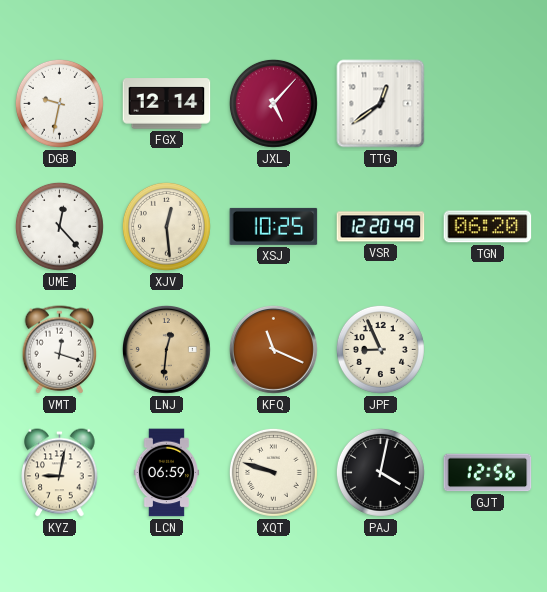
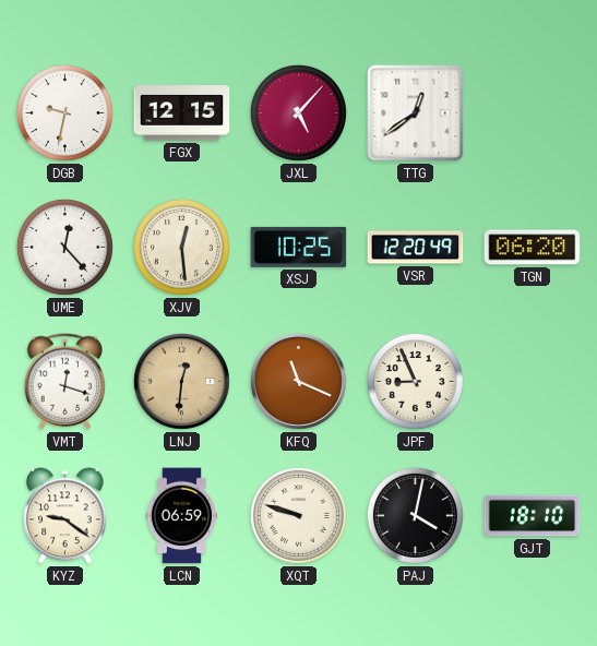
FGX: 12:14 -> 12:15 (182, 113)
KYZ: 9:02 -> 9:21 (65, 516)
GJT: 12:56 -> 18:10 (533, 516)
